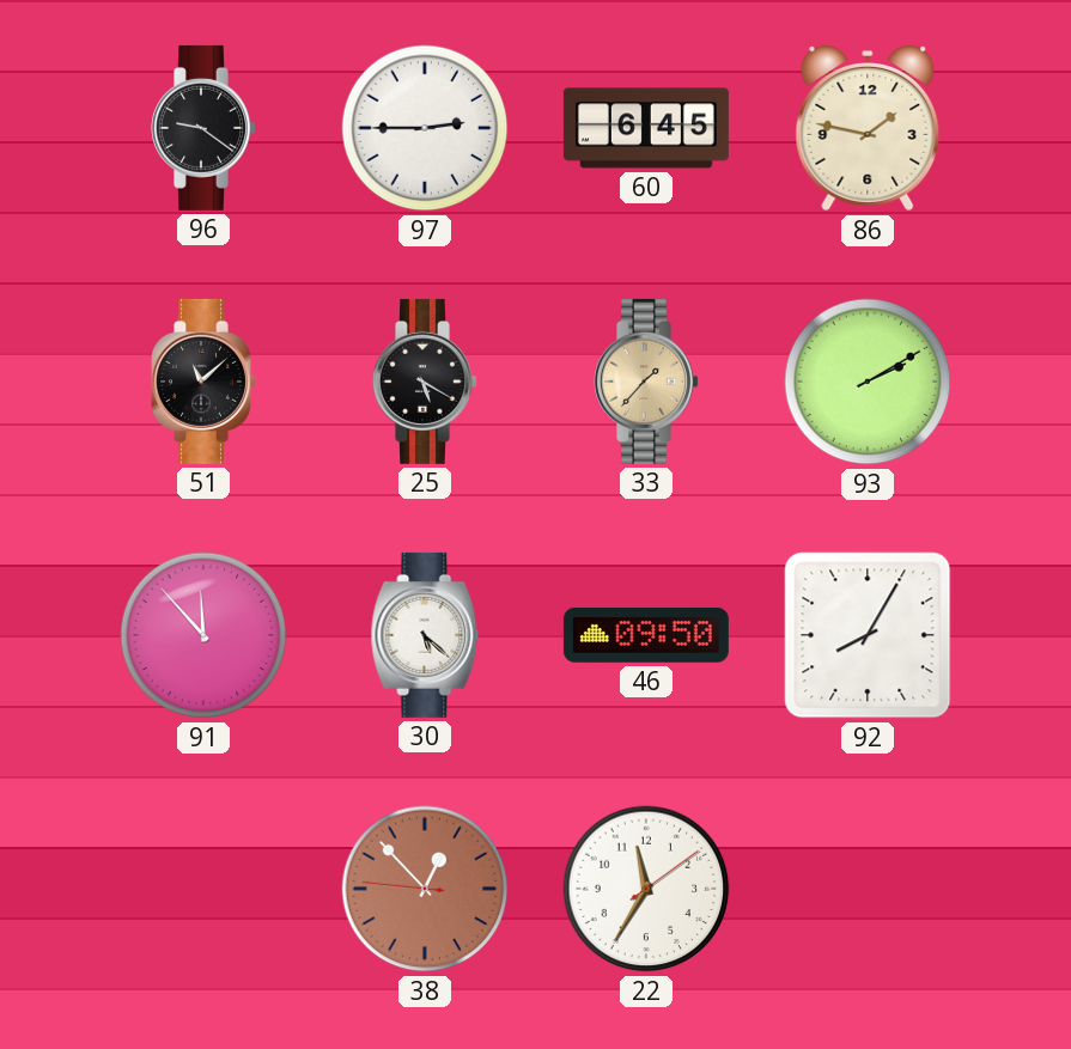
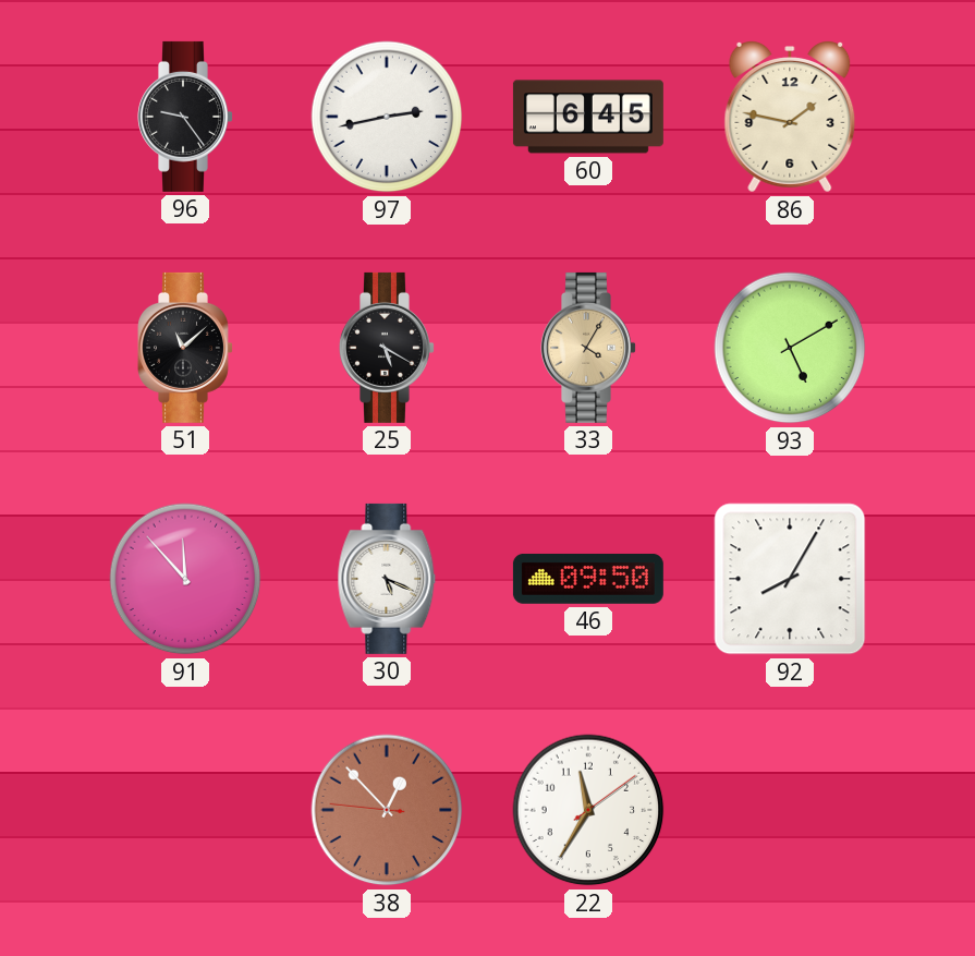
96: 9:21 -> 9:24 (186, 117)
97: 2:45 -> 2:43 (387, 117)
33: 1:37 -> 4:05 (589, 348)
93: 2:10 -> 5:10 (790, 348)
30: 5:22 -> 5:19 (387, 579)
